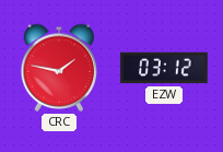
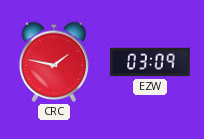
EZW: 03:12 -> 03:09 (150, 62)
